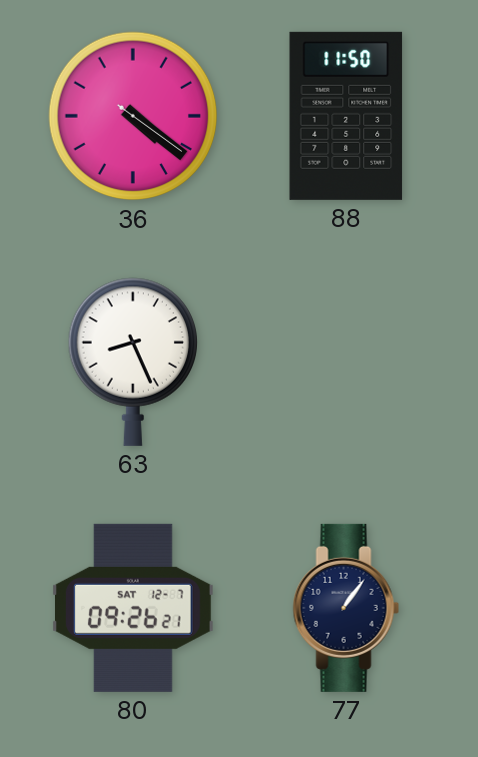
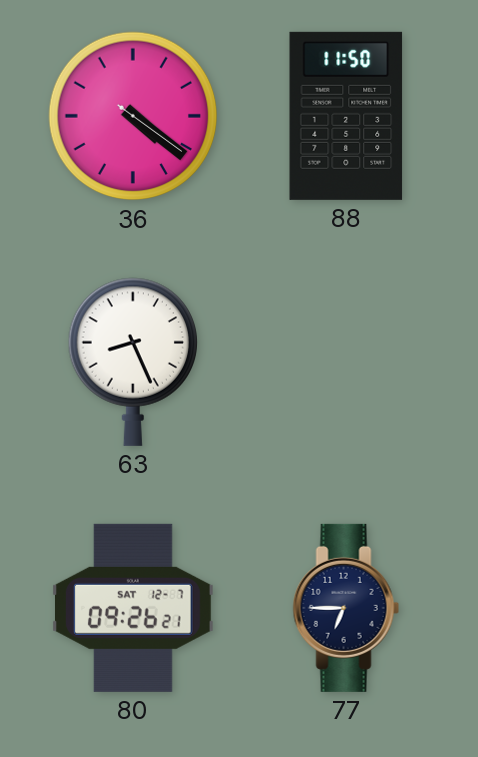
77: 1:06 -> 6:45 (346, 608)
